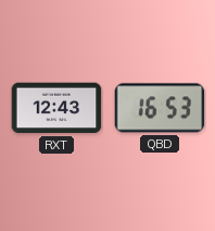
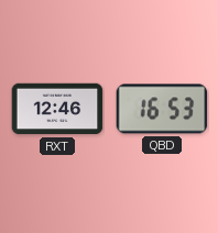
RXT: 12:43 -> 12:46 (57, 109)
